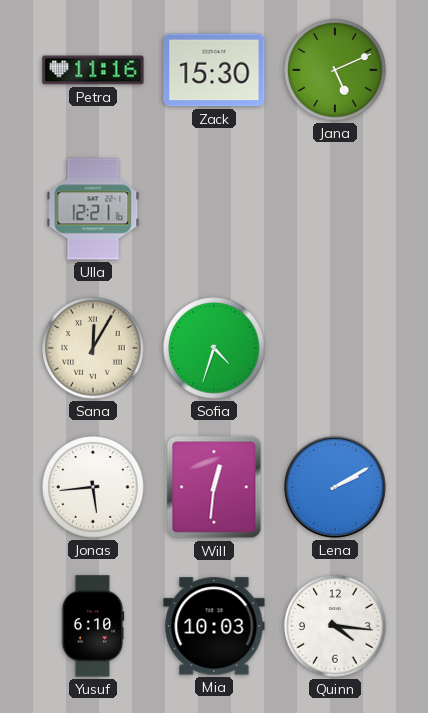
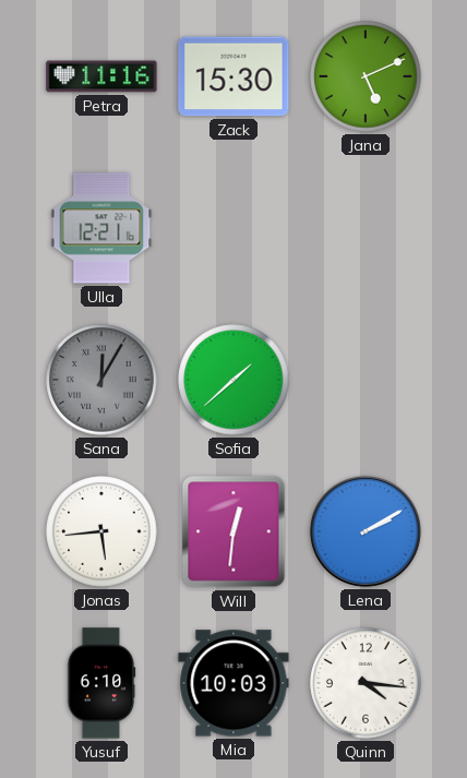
Sana dial: cream -> grey (101, 380)
Sofia: 4:33 -> 1:38 (234, 380)
